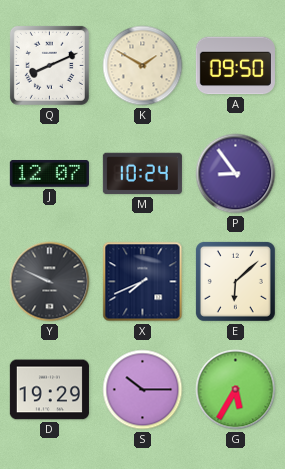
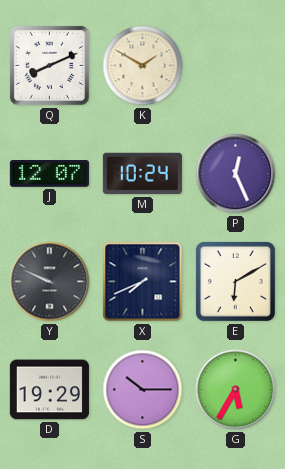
A: 09:50 -> none (235, 66)
P: 8:54 -> 12:26 (236, 174)
E: 6:08 -> 6:10 (235, 281)
